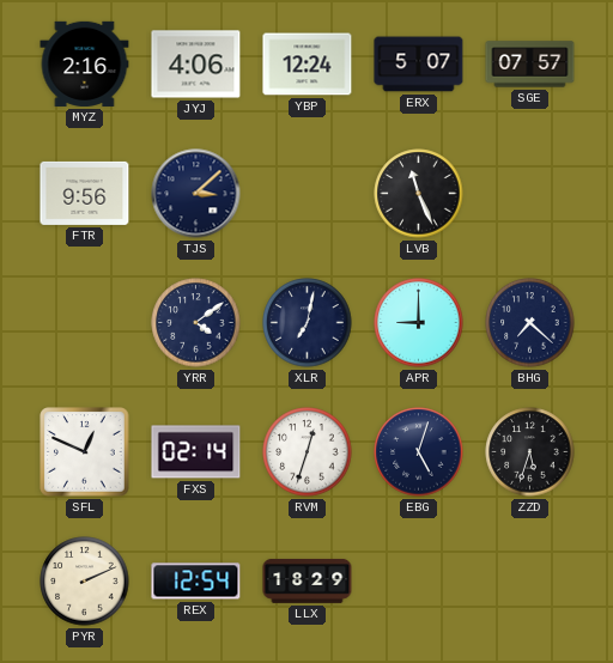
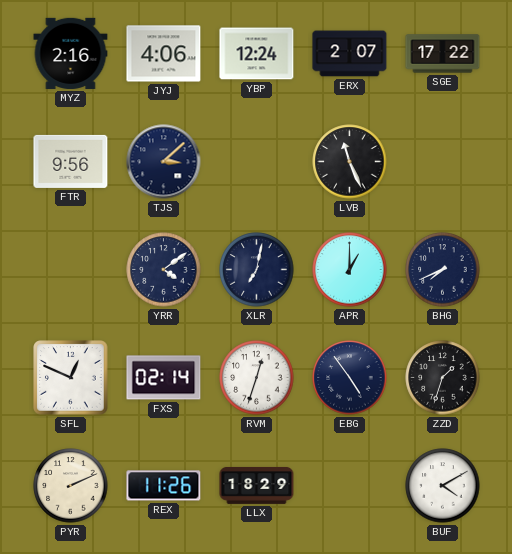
ERX: 5:07 -> 2:07 (350, 54)
SGE: 07:57 -> 17:22 (443, 54)
APR: 9:00 -> 1:00 (350, 270)
BHG: 7:22 -> 7:41 (443, 270)
EBG: 5:03 -> 4:54 (350, 378)
ZZD: 5:33 -> 1:33 (443, 378)
REX: 12:54 -> 11:26 (164, 486)
BUF: none -> 4:10 (443, 486)
